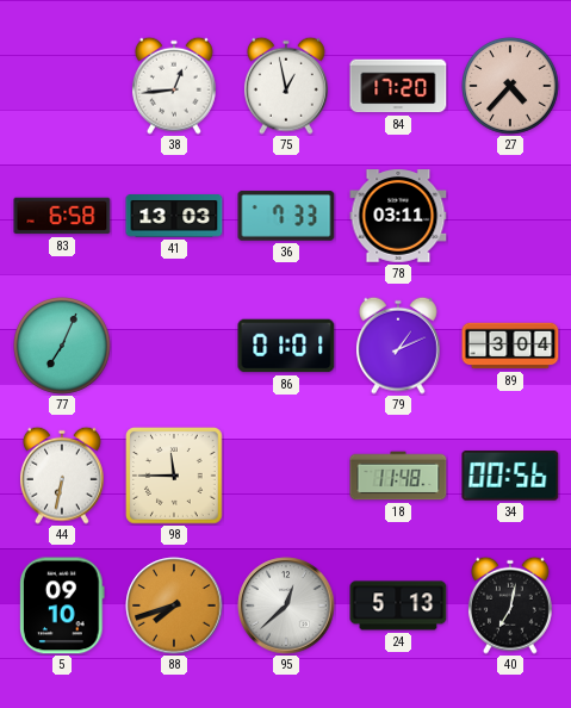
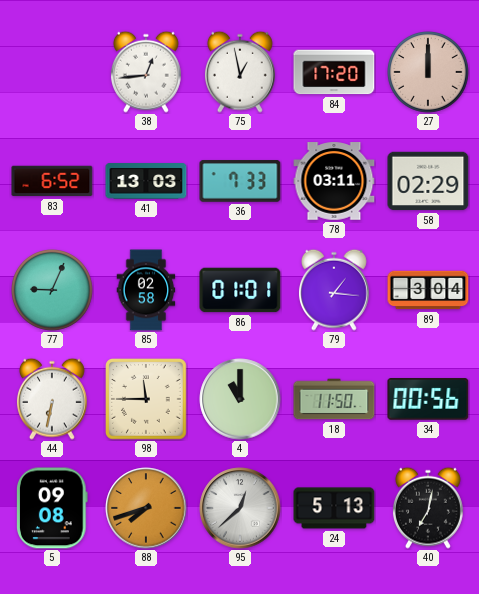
27: 4:37 -> 12:00 (429, 73)
83: 6:58 -> 6:52 (52, 181)
58: none -> 02:29 (428, 181)
77: 7:04 -> 9:04 (53, 291)
85: none -> 02:58 (146, 290)
79: 1:11 -> 1:16 (334, 290)
4: none -> 11:00 (240, 399)
18: 11:48 -> 11:50 (334, 399)
5: 09:10 -> 09:08 (53, 508)
